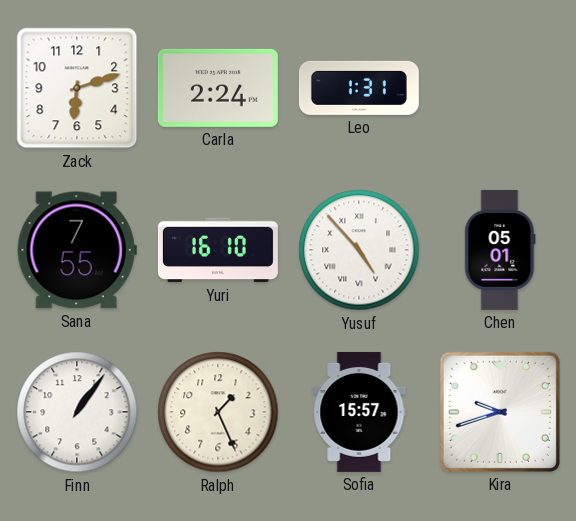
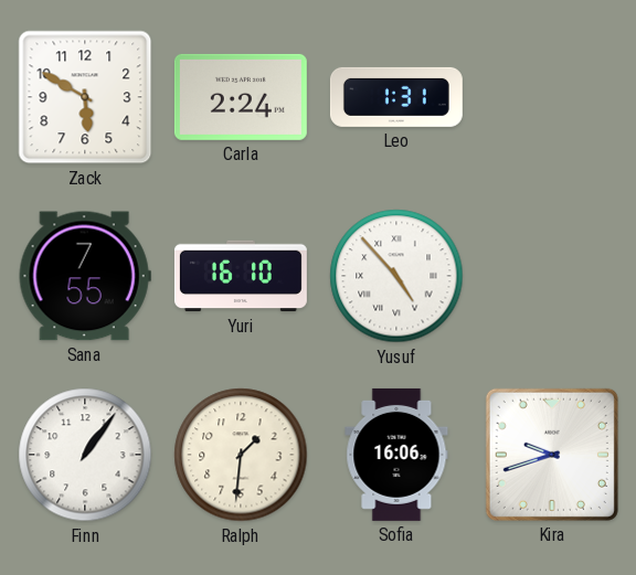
Zack: 6:12 -> 5:50 (85, 97)
Chen: 05:01 -> none (500, 250)
Ralph: 1:26 -> 1:31 (241, 455)
Sofia: 15:57 -> 16:06 (396, 455)
